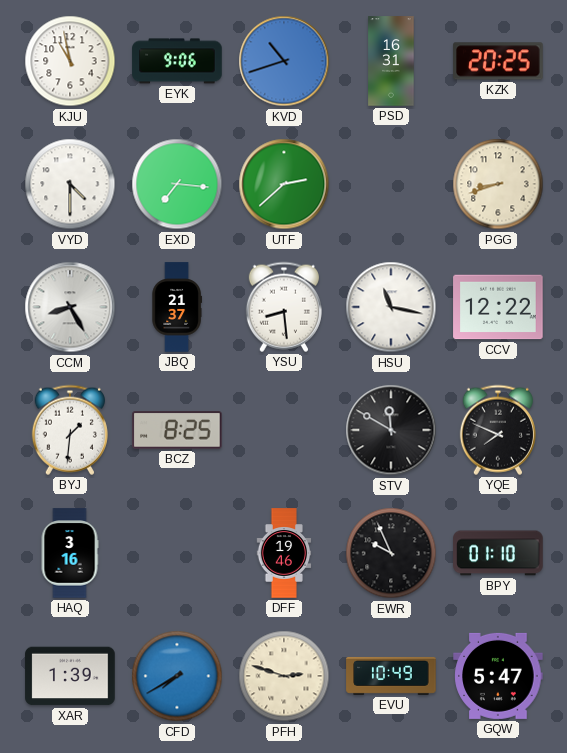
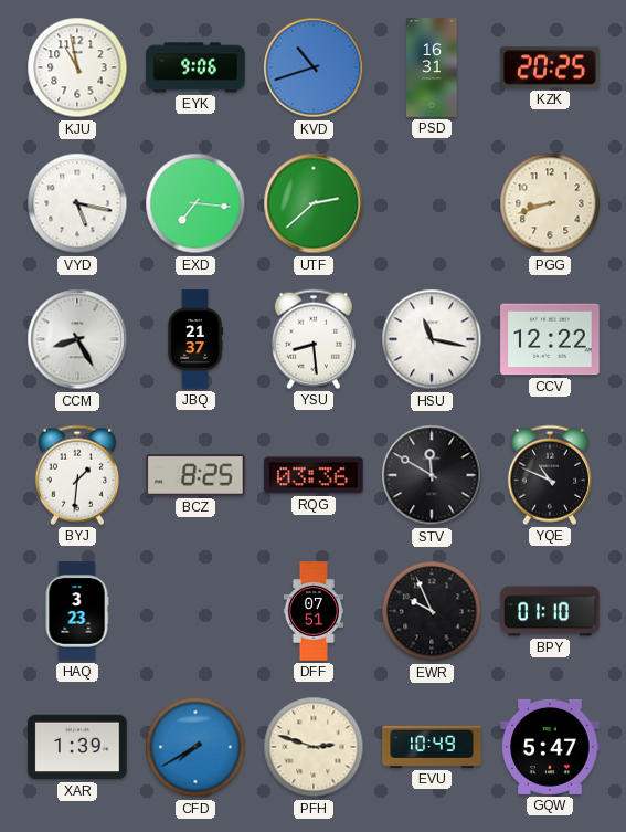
VYD: 4:30 -> 5:17 (77, 203)
RQG: none -> 03:36 (314, 475)
YQE: 7:49 -> 10:49 (550, 475)
HAQ: 3:16 -> 3:23 (77, 611)
DFF: 19:46 -> 07:51 (314, 611)
